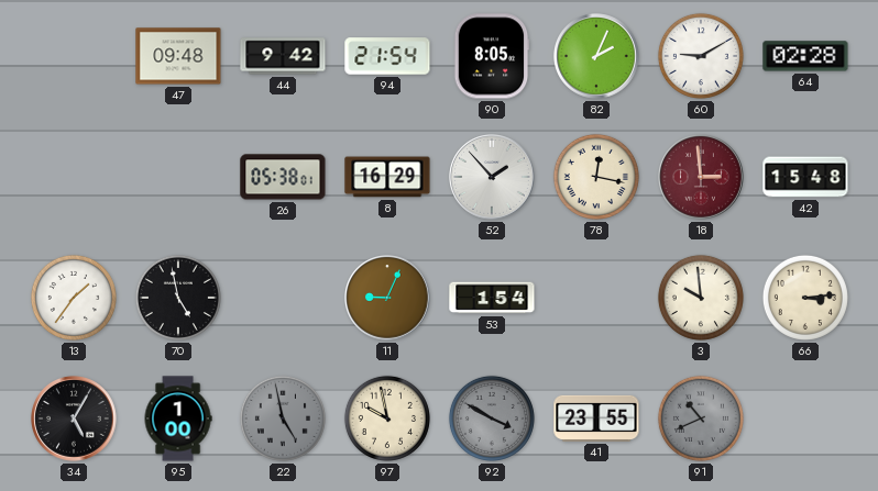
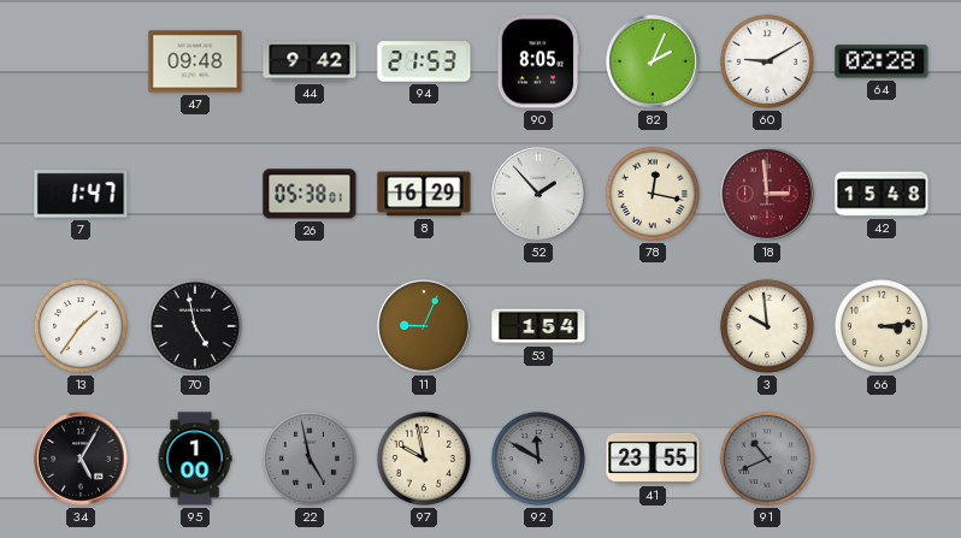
94: 21:54 -> 21:53 (424, 61)
7: none -> 1:47 (81, 194)
92: 3:50 -> 11:50 (538, 459)
